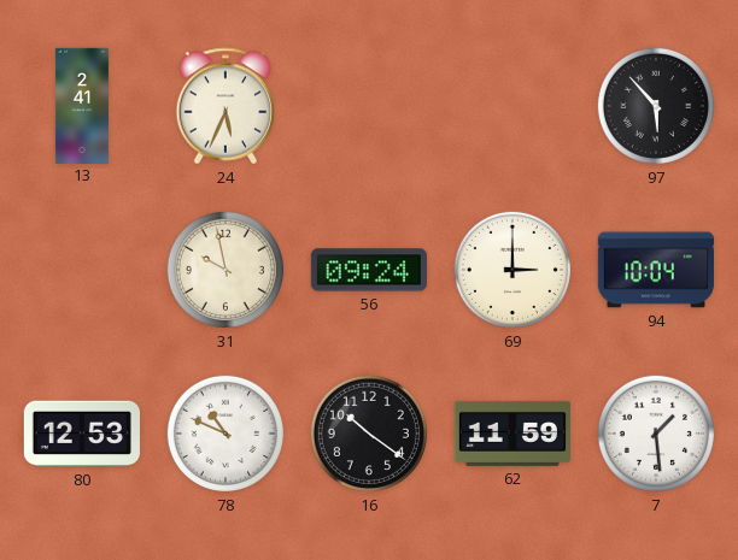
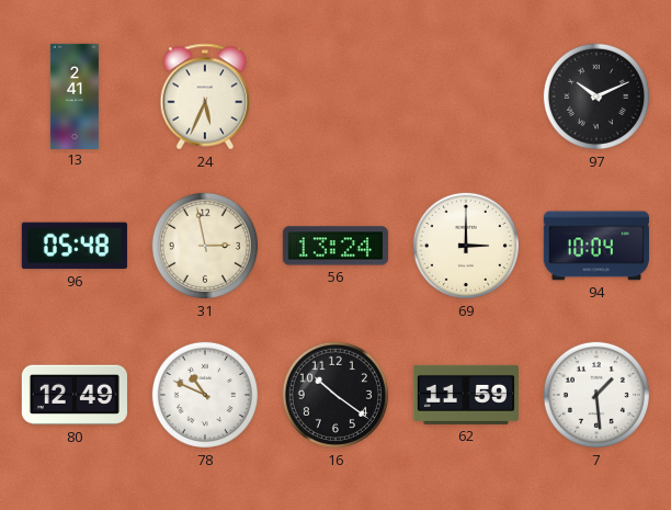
97: 5:53 -> 10:11 (596, 97)
96: none -> 05:48 (75, 246)
31: 9:58 -> 2:58 (205, 246)
56: 09:24 -> 13:24 (336, 246)
80: 12:53 -> 12:49 (75, 395)
